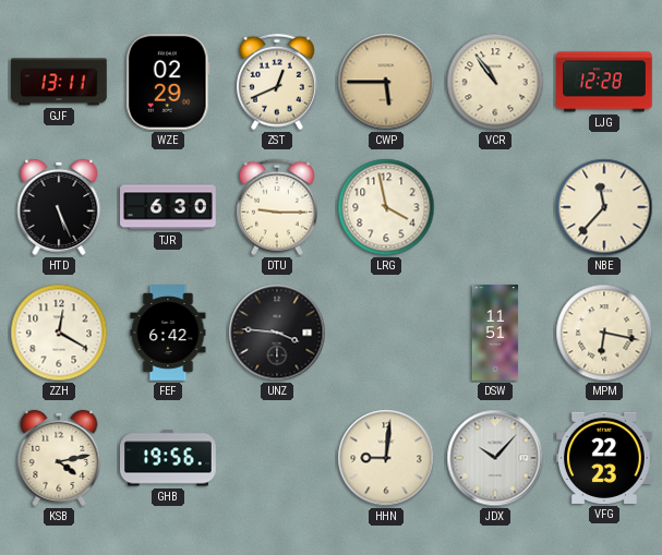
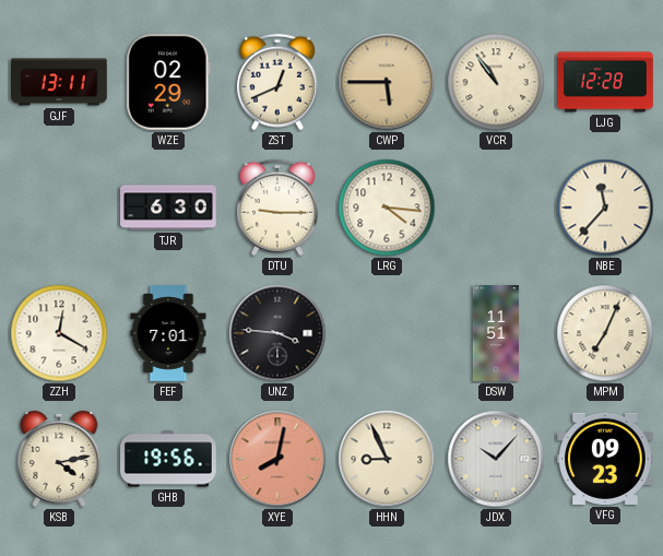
HTD: 5:26 -> none (59, 207)
LRG: 3:58 -> 4:16 (387, 208)
FEF: 6:42 -> 7:01 (168, 333)
MPM: 6:17 -> 7:04 (605, 333)
XYE: none -> 8:02 (277, 459)
HHN: 9:01 -> 8:56 (387, 459)
VFG: 22:23 -> 09:23 (606, 459)
